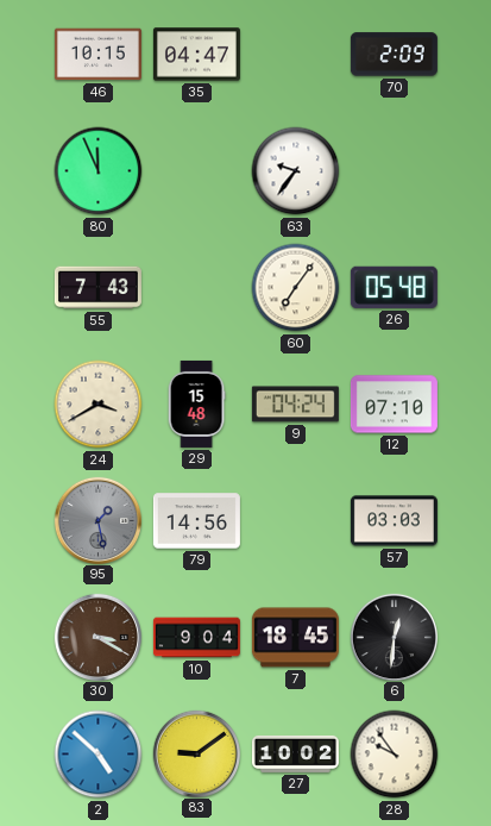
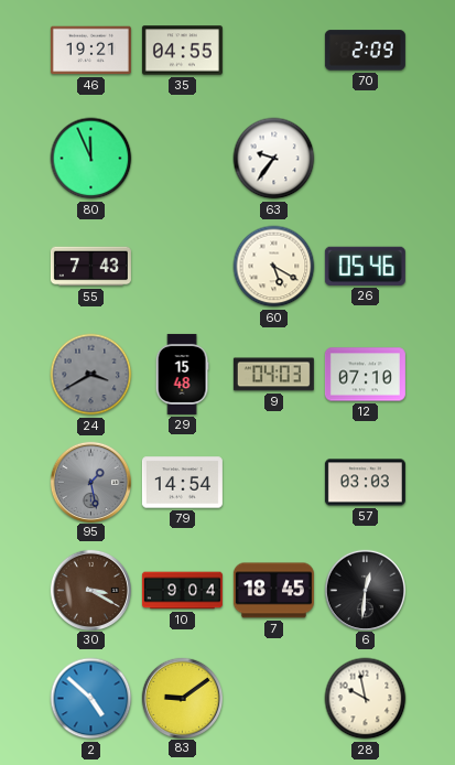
46: 10:15 -> 19:21 (90, 51)
35: 04:47 -> 04:55 (182, 51)
60: 7:06 -> 5:20 (274, 267)
26: 05:48 -> 05:46 (365, 266)
24 dial: cream -> grey (91, 375)
9: 04:24 -> 04:03 (273, 375)
79: 14:56 -> 14:54 (182, 483)
27: 10:02 -> none (295, 753)
28: 9:54 -> 9:58 (366, 699)
